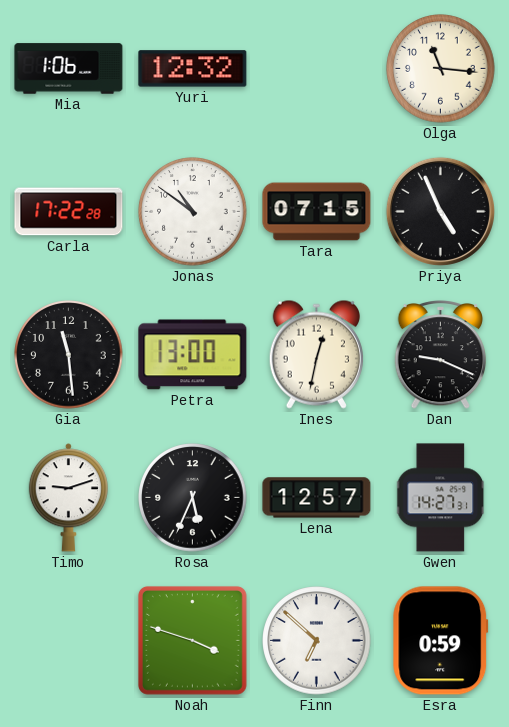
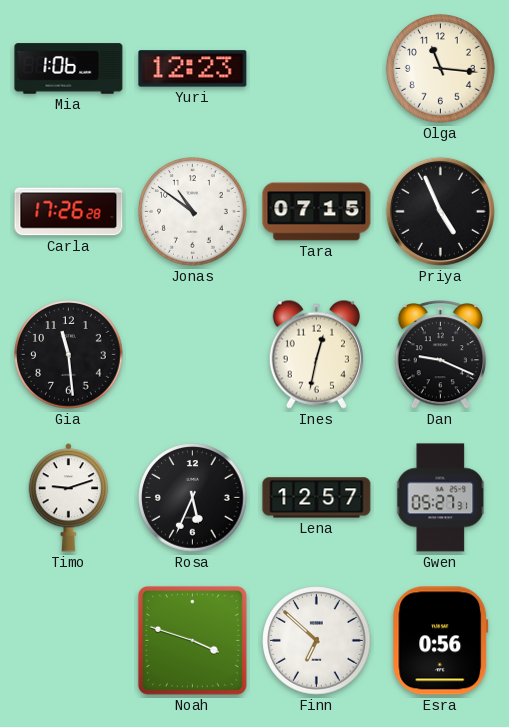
Yuri: 12:32 -> 12:23 (193, 69)
Carla: 17:22 -> 17:26 (69, 212)
Petra: 13:00 -> none (193, 355)
Gwen: 14:27 -> 05:27 (441, 498)
Esra: 0:59 -> 0:56 (441, 641)
